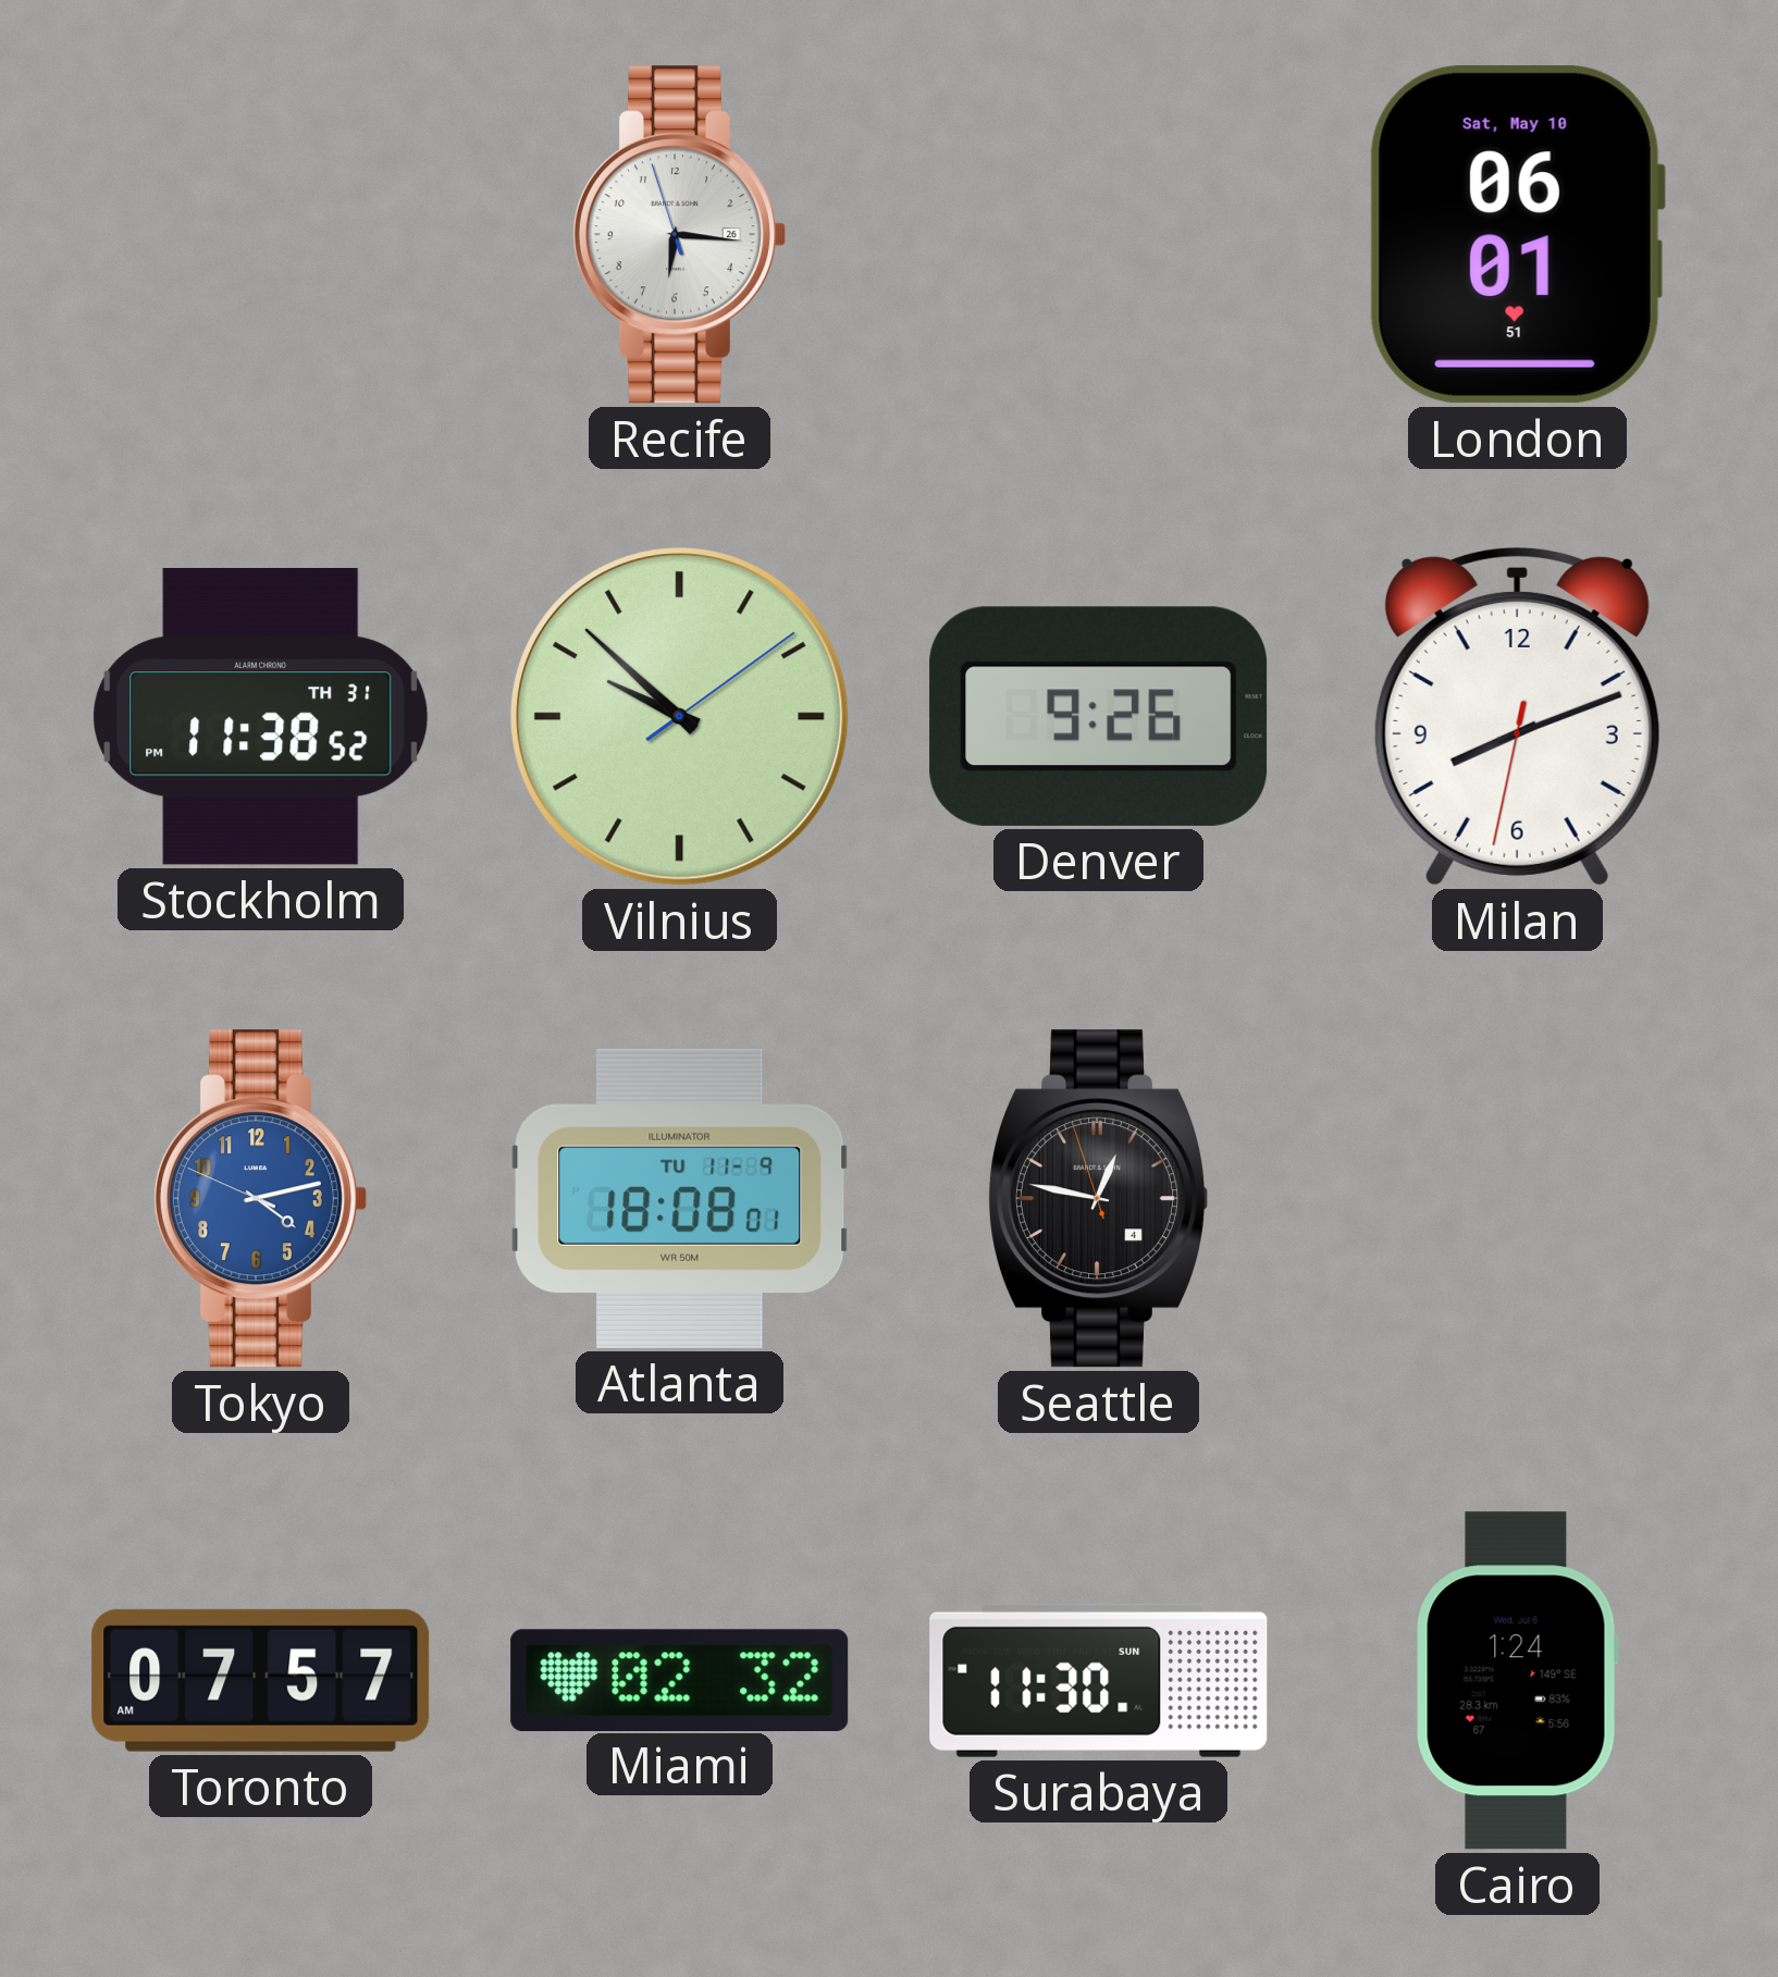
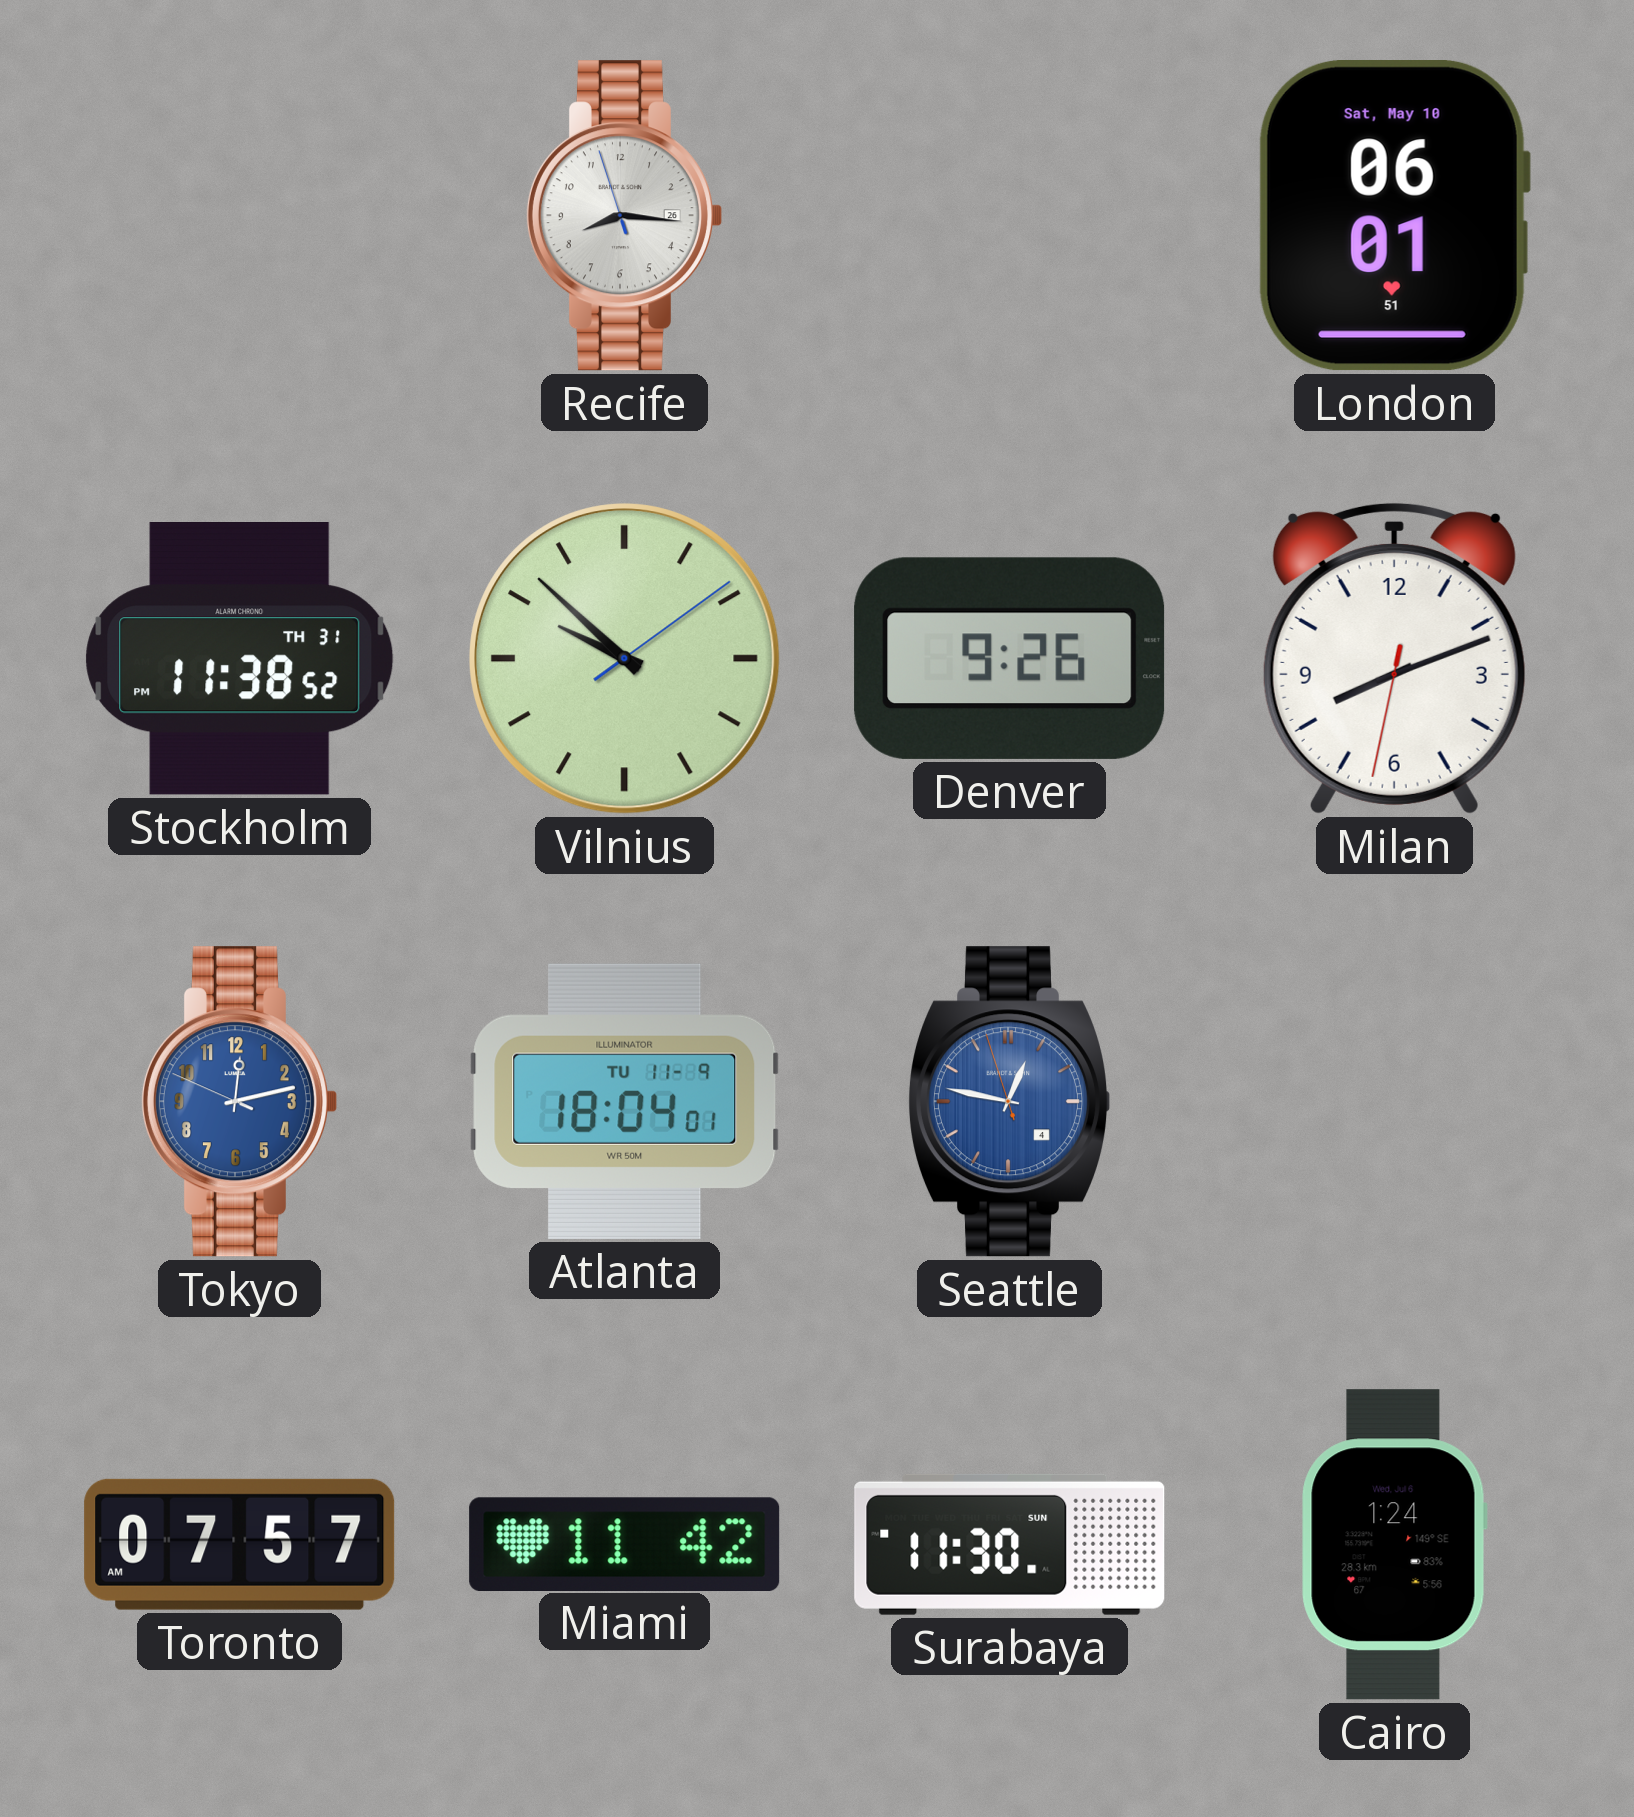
Recife: 6:15 -> 8:15 (624, 216)
Tokyo: 4:12 -> 12:12 (239, 1102)
Atlanta: 18:08 -> 18:04 (625, 1101)
Seattle dial: black -> blue (1008, 1102)
Miami: 02:32 -> 11:42 (625, 1544)
